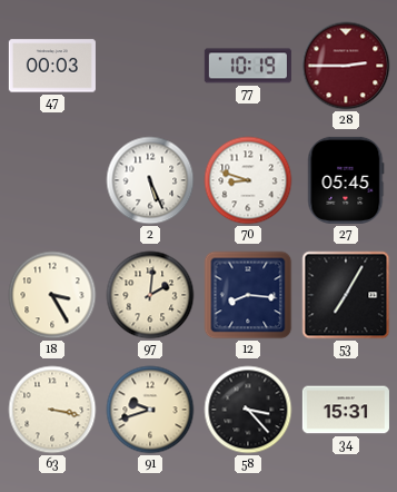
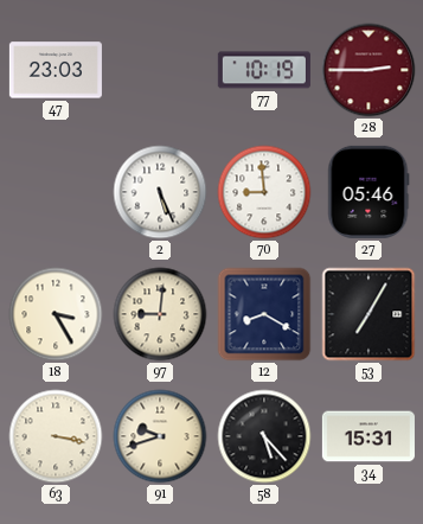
47: 00:03 -> 23:03 (56, 70)
70: 8:48 -> 8:59 (264, 192)
27: 05:45 -> 05:46 (368, 192)
97: 2:01 -> 9:01 (160, 314)
12: 8:16 -> 8:20 (264, 314)
58: 3:23 -> 5:23 (264, 436)
